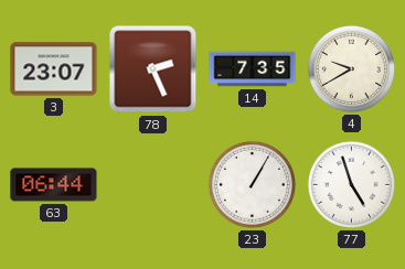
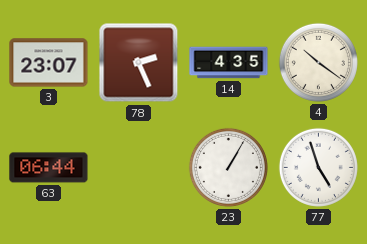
14: 7:35 -> 4:35 (229, 63)
4: 9:40 -> 10:21 (318, 62)
